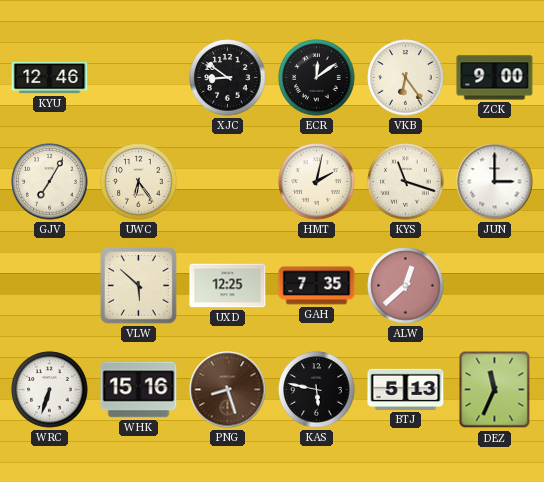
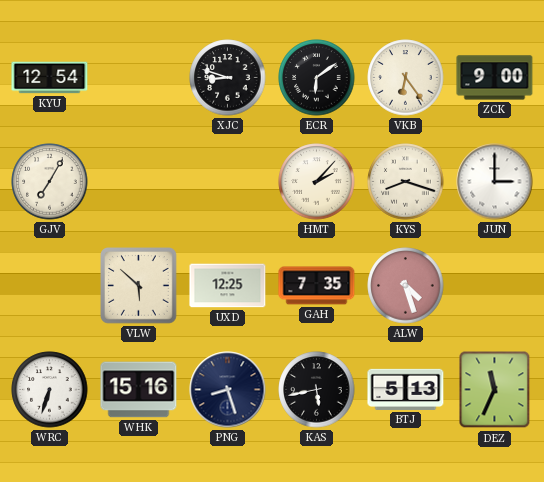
KYU: 12:46 -> 12:54 (50, 78)
XJC: 8:51 -> 8:48 (228, 78)
ECR: 12:09 -> 6:09 (317, 78)
UWC: 6:24 -> none (139, 182)
HMT: 2:02 -> 2:07 (317, 182)
KYS: 11:18 -> 8:18 (406, 182)
ALW: 12:38 -> 4:27 (406, 286)
PNG dial: brown -> navy (228, 390)
KAS: 5:47 -> 5:43 (317, 390)
